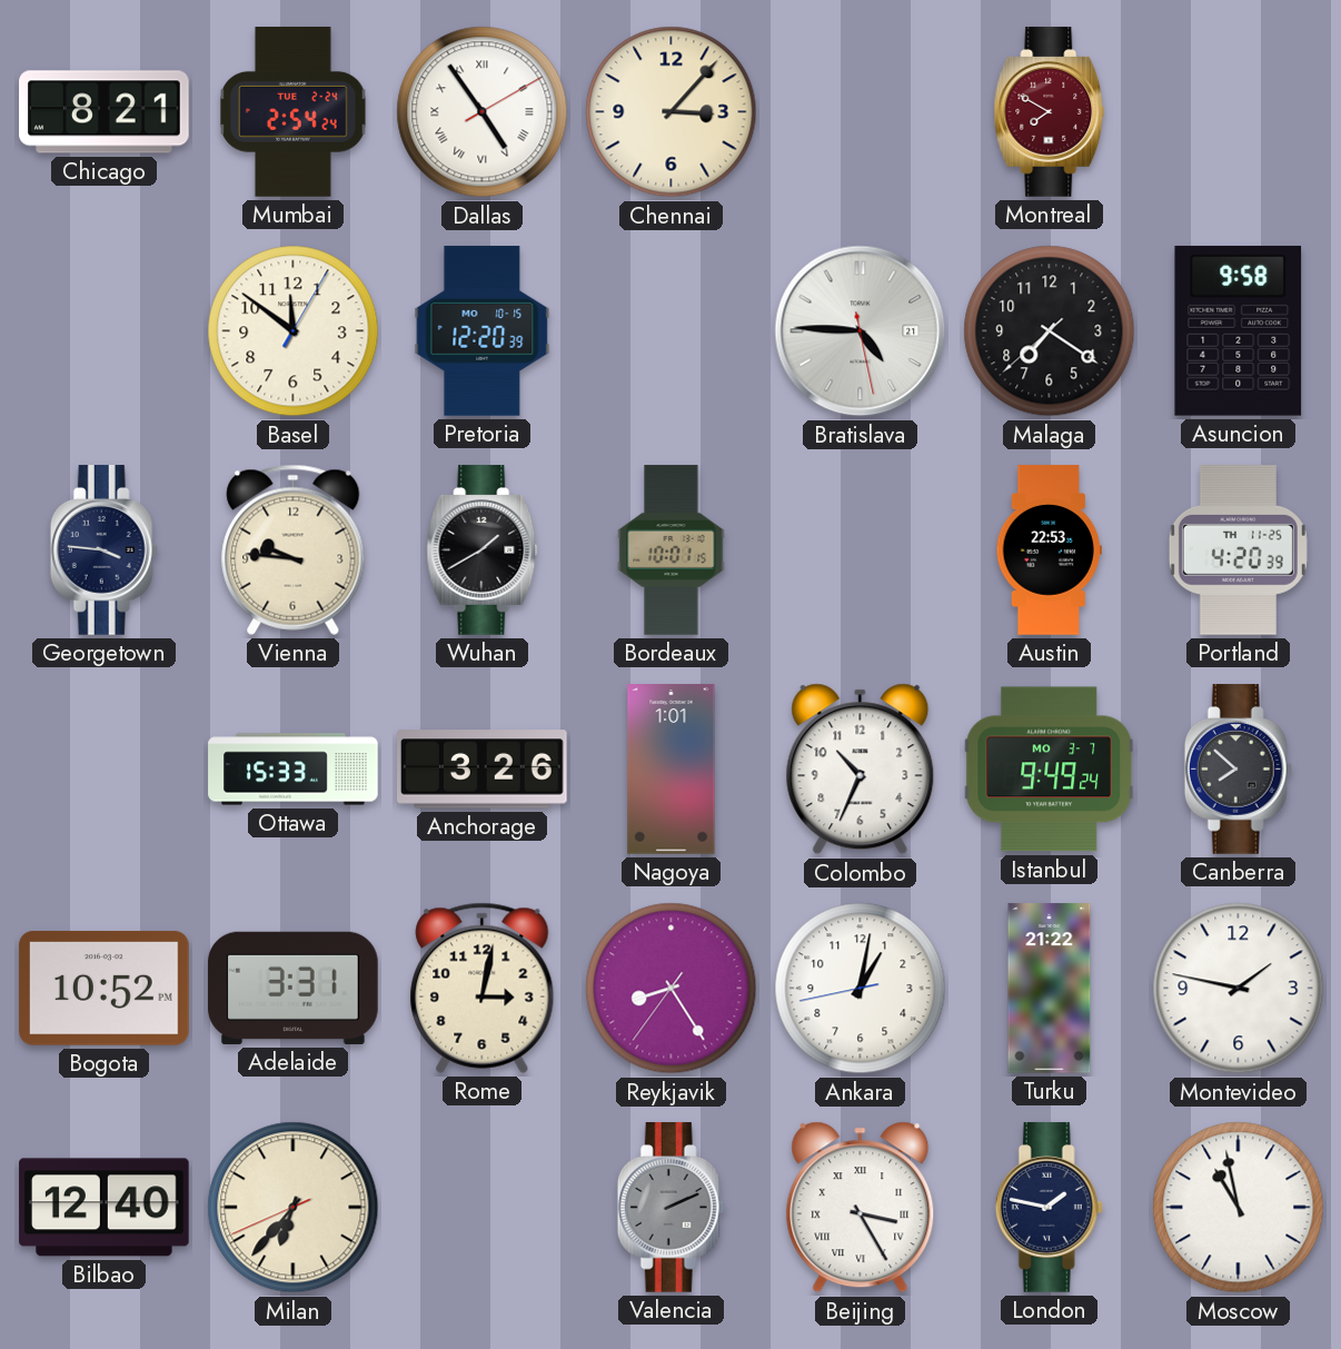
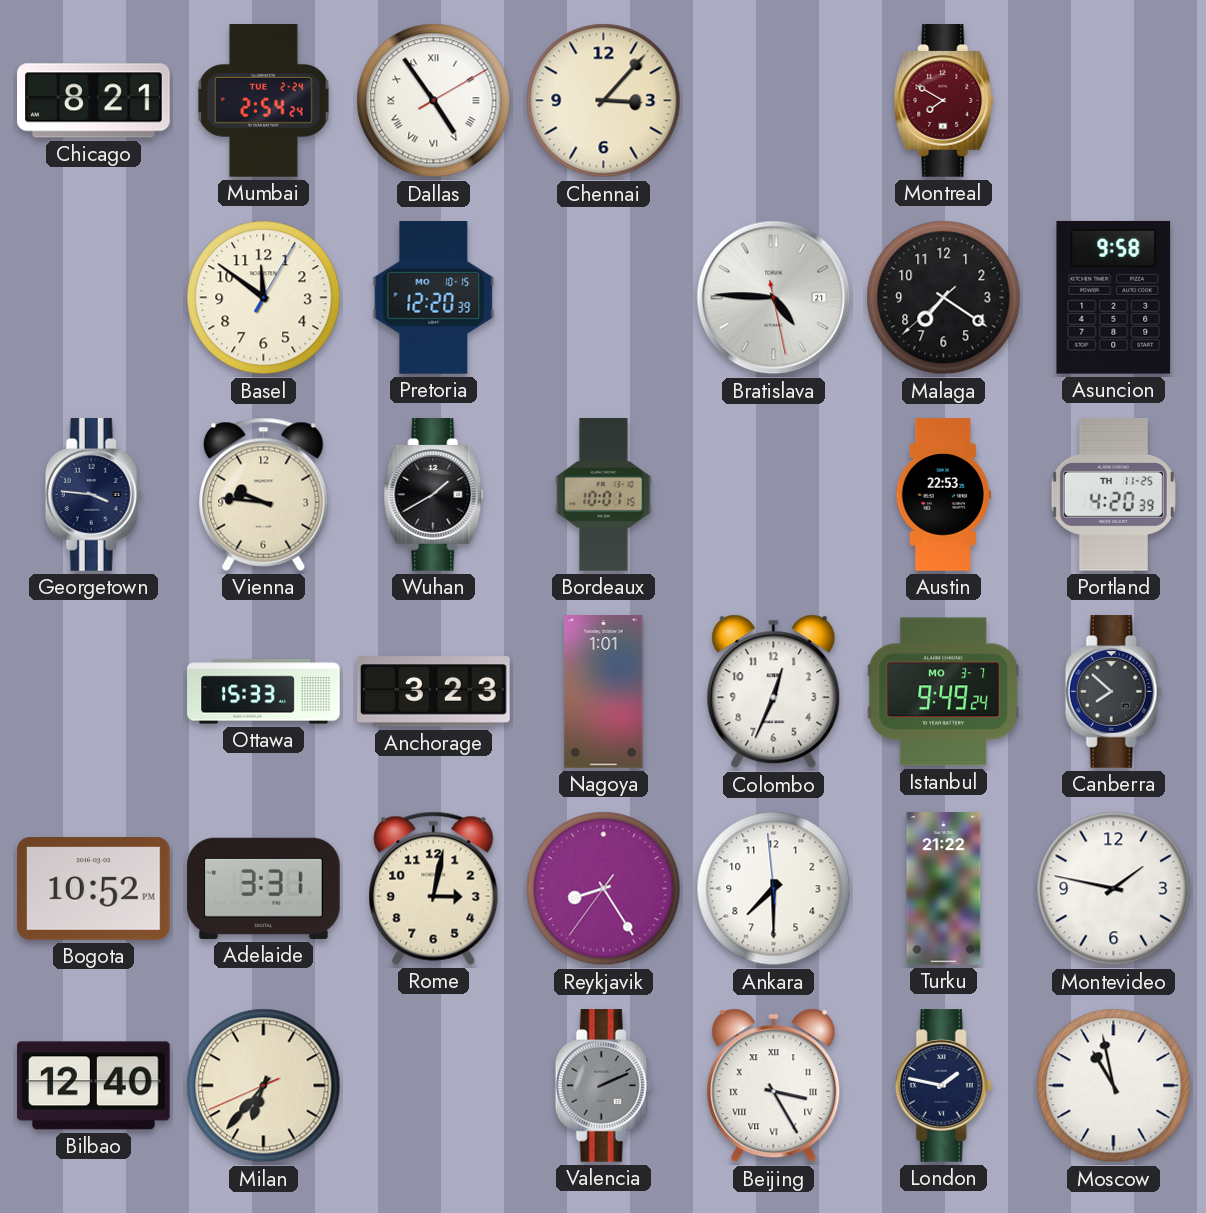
Anchorage: 3:26 -> 3:23 (434, 692)
Colombo: 10:34 -> 12:34 (774, 692)
Ankara: 1:01 -> 7:29 (774, 889)
